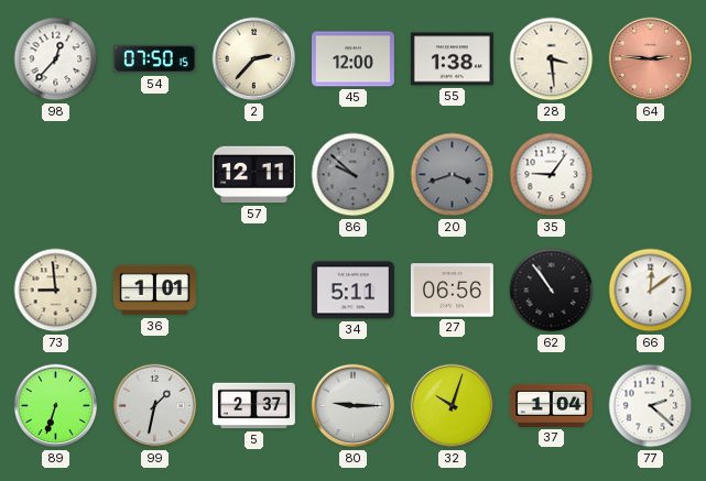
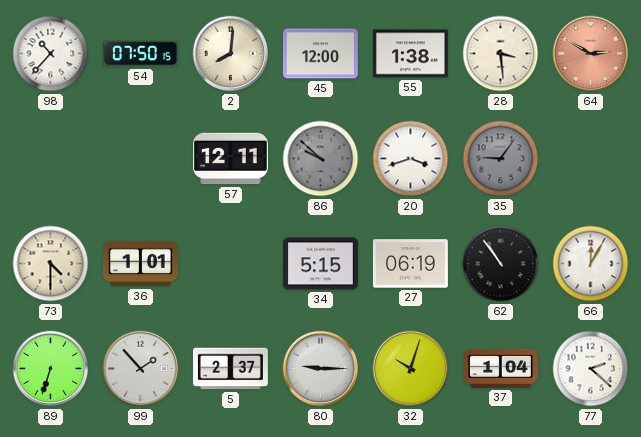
98: 12:37 -> 10:37 (51, 54)
2: 2:37 -> 8:01 (231, 54)
64: 2:46 -> 2:50 (591, 54)
20 dial: grey -> white (411, 159)
35 dial: white -> grey (501, 159)
73: 8:59 -> 4:30 (51, 264)
34: 5:11 -> 5:15 (320, 264)
27: 06:56 -> 06:19 (410, 264)
66: 12:09 -> 12:05 (591, 264)
99: 1:32 -> 1:53 (141, 369)
